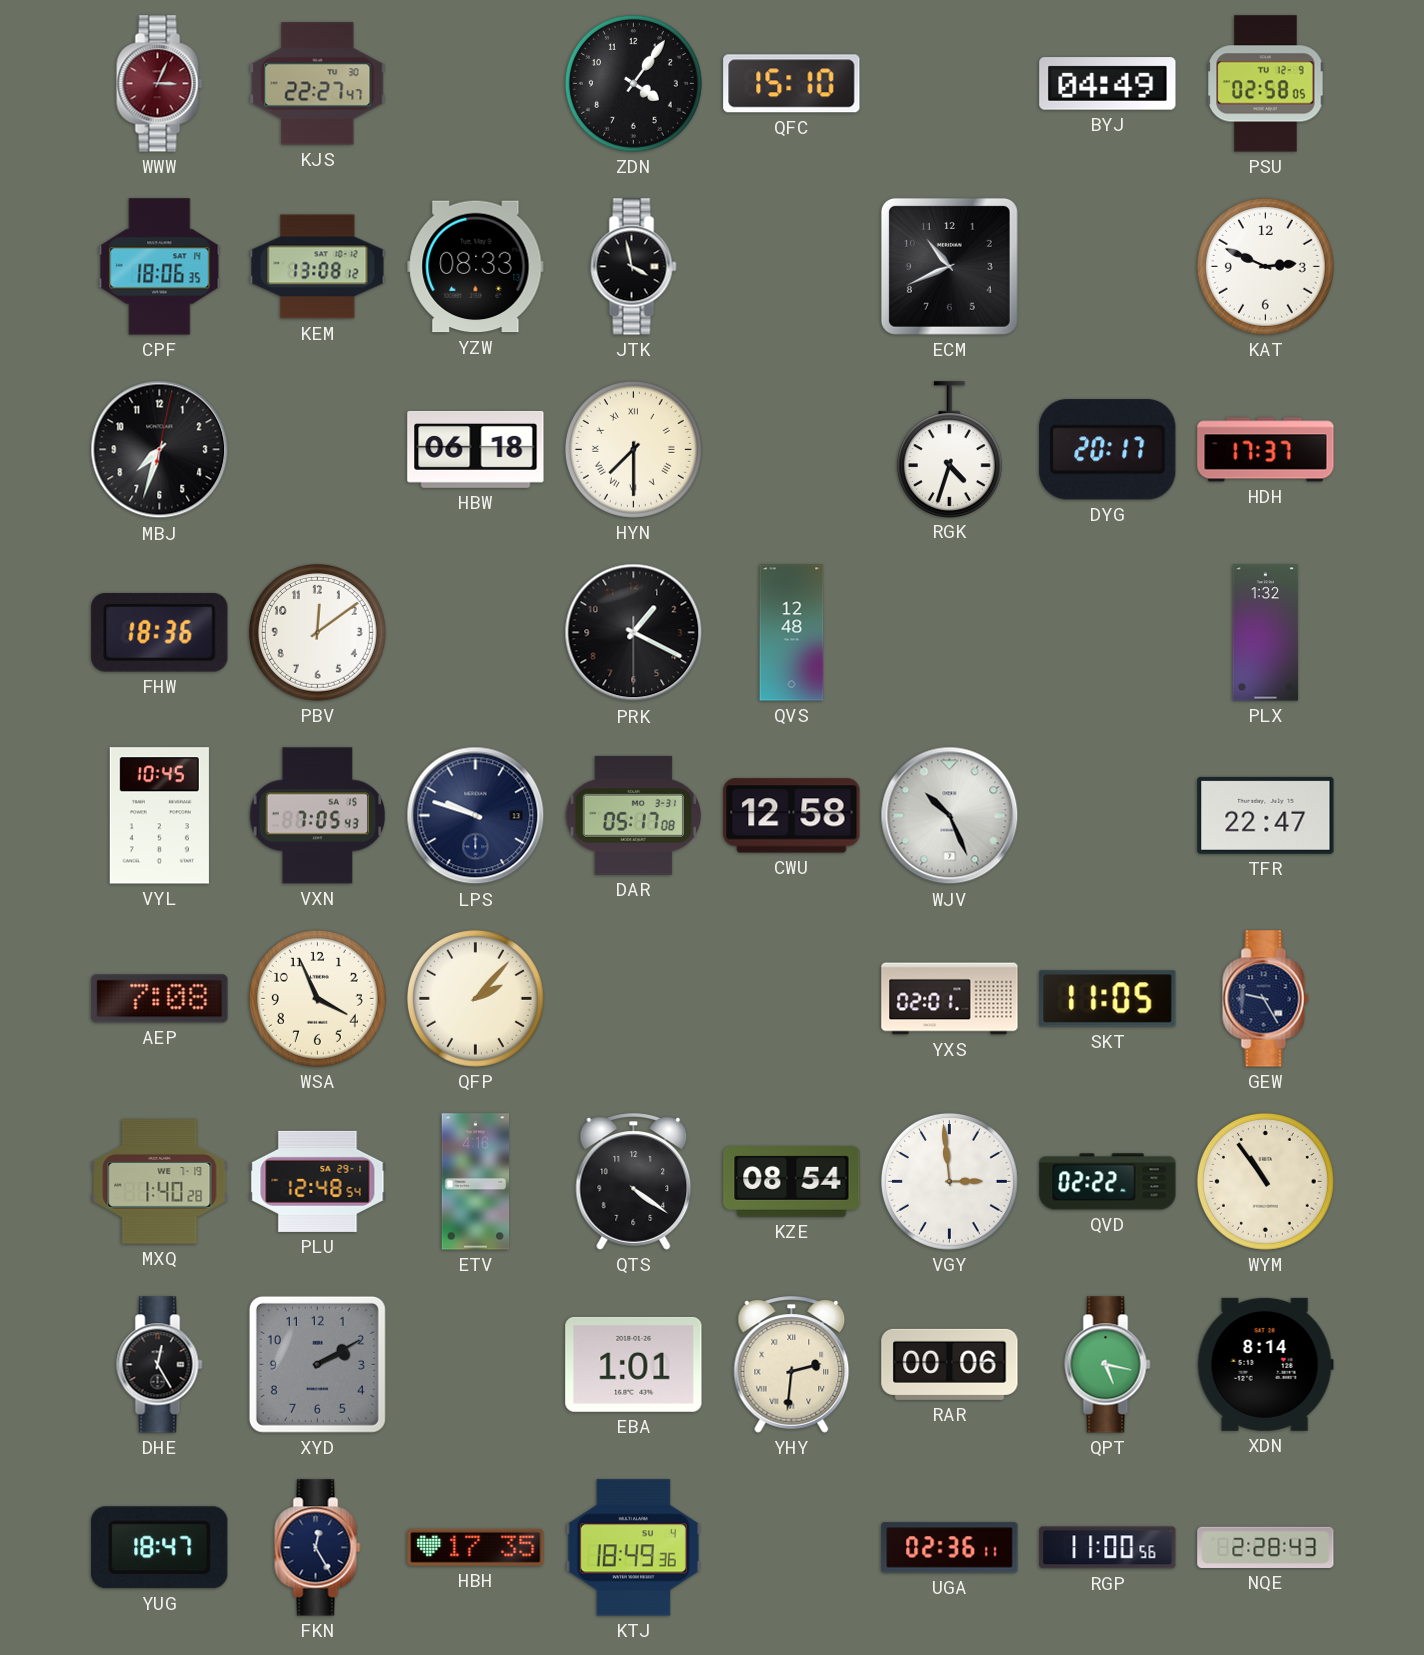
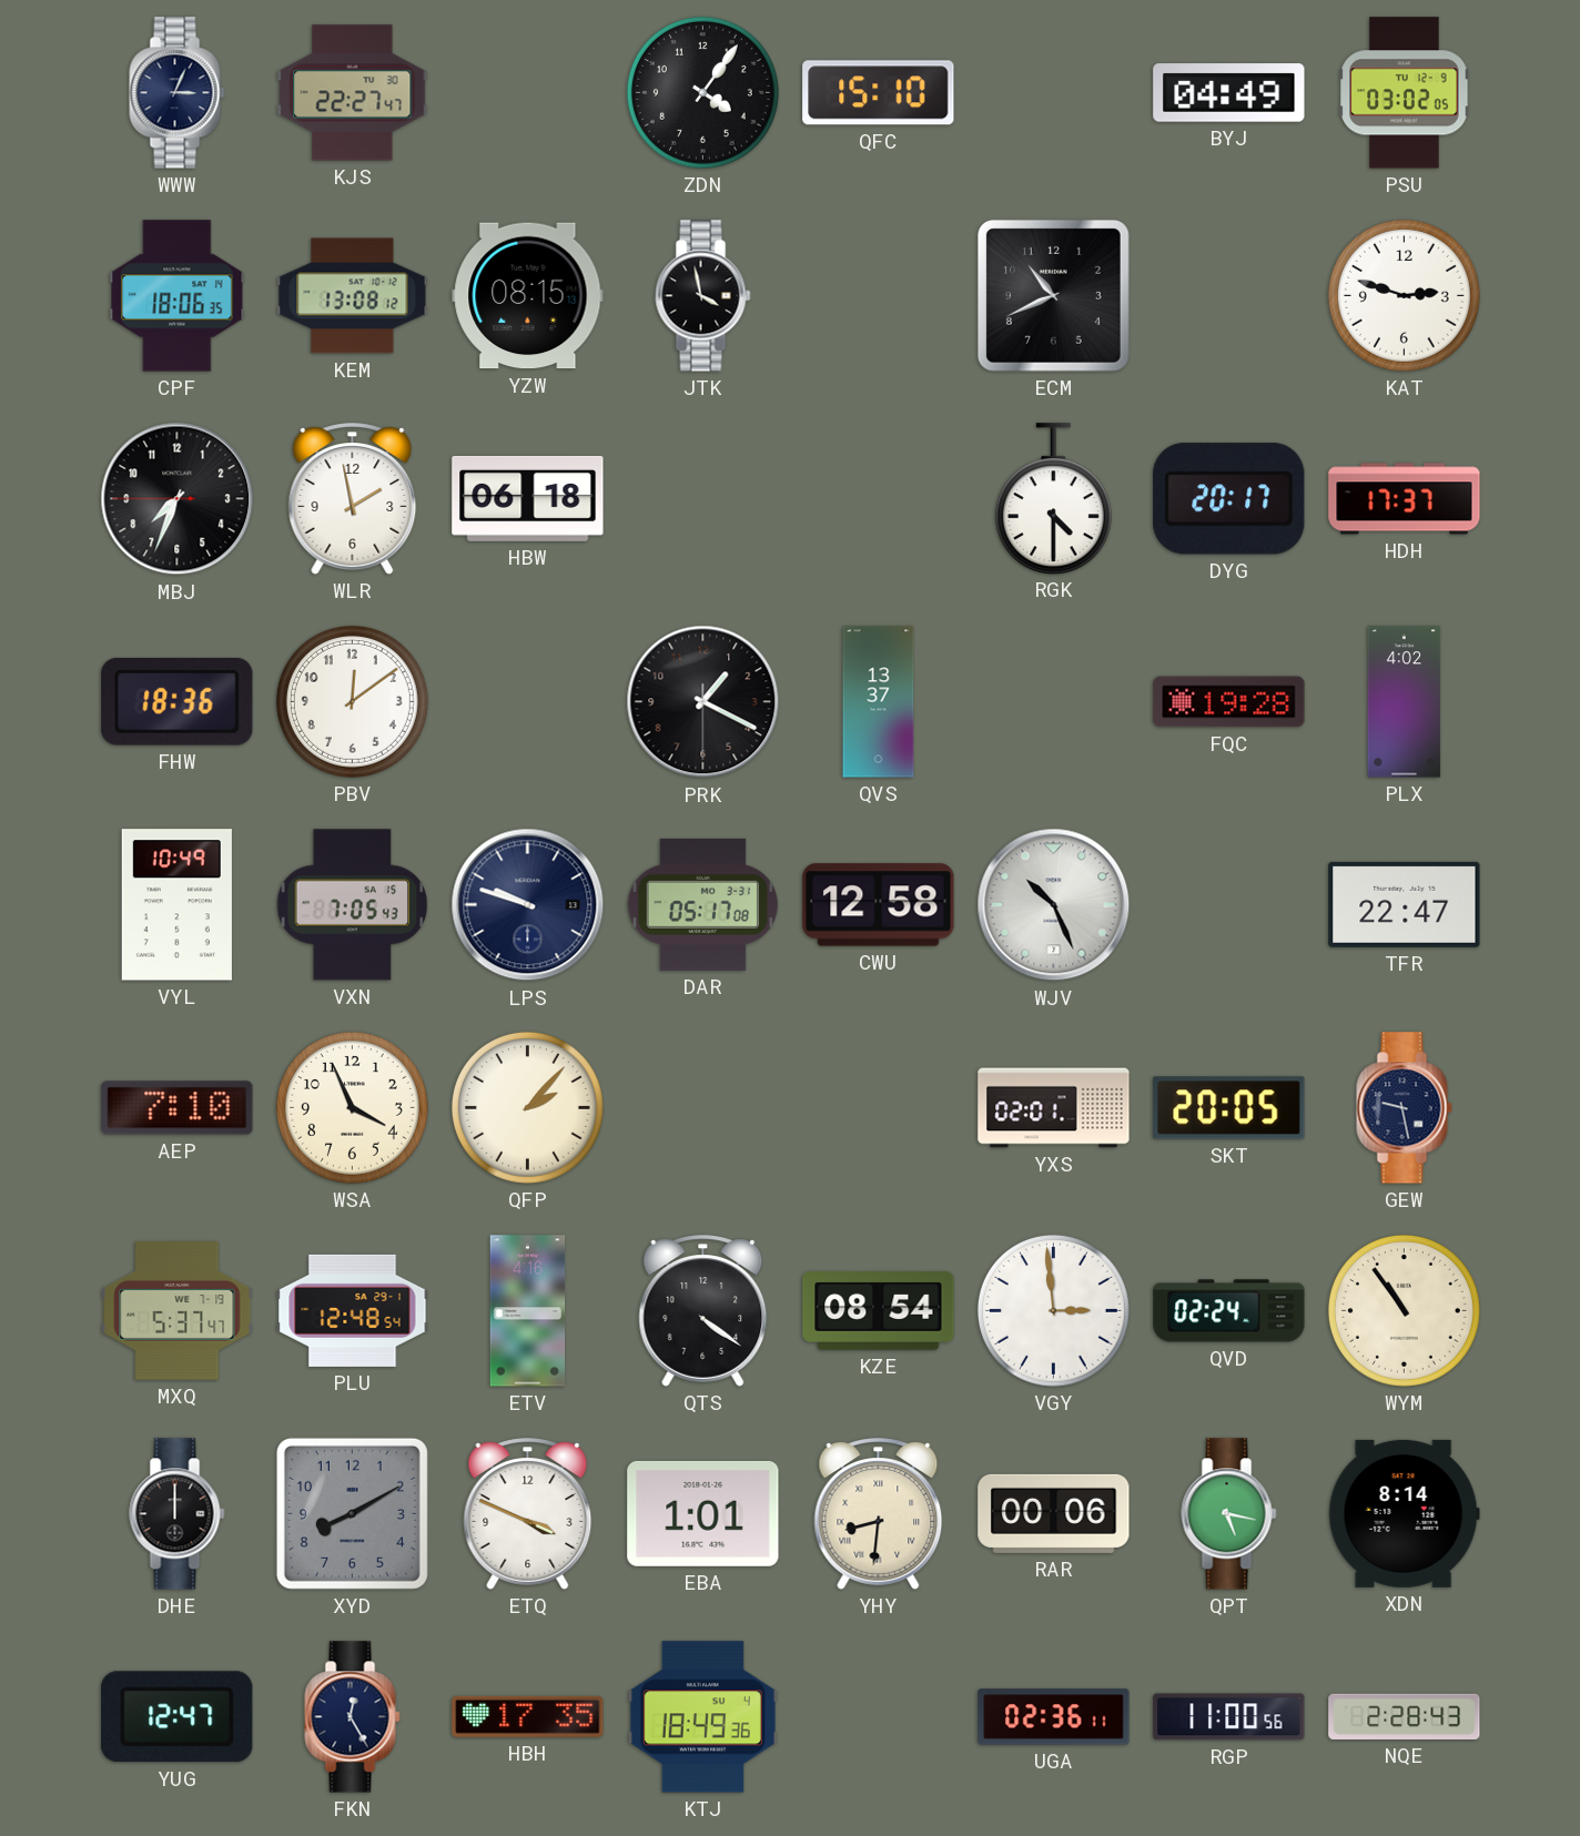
WWW dial: burgundy -> navy (178, 93)
PSU: 02:58 -> 03:02 (1405, 93)
YZW: 08:33 -> 08:15 (528, 296)
KAT: 2:49 -> 2:48 (1404, 295)
MBJ: 7:33:02 -> 7:33:45 (178, 499)
WLR: none -> 1:58 (353, 499)
HYN: 7:30 -> none (633, 449)
RGK: 4:33 -> 4:30 (1053, 498)
QVS: 12:48 -> 13:37 (879, 702)
FQC: none -> 19:28 (1229, 702)
PLX: 1:32 -> 4:02 (1405, 702)
VYL: 10:45 -> 10:49 (176, 905)
AEP: 7:08 -> 7:10 (178, 1108)
SKT: 11:05 -> 20:05 (1229, 1108)
GEW: 9:25 -> 9:28 (1405, 1108)
MXQ: 1:40 -> 5:37 (178, 1311)
QVD: 02:22 -> 02:24 (1229, 1311)
DHE: 12:25 -> 12:00 (178, 1514)
XYD: 2:10 -> 8:10 (352, 1513)
ETQ: none -> 3:49 (528, 1514)
YHY: 2:31 -> 8:31 (879, 1514)
YUG: 18:47 -> 12:47 (178, 1717)
